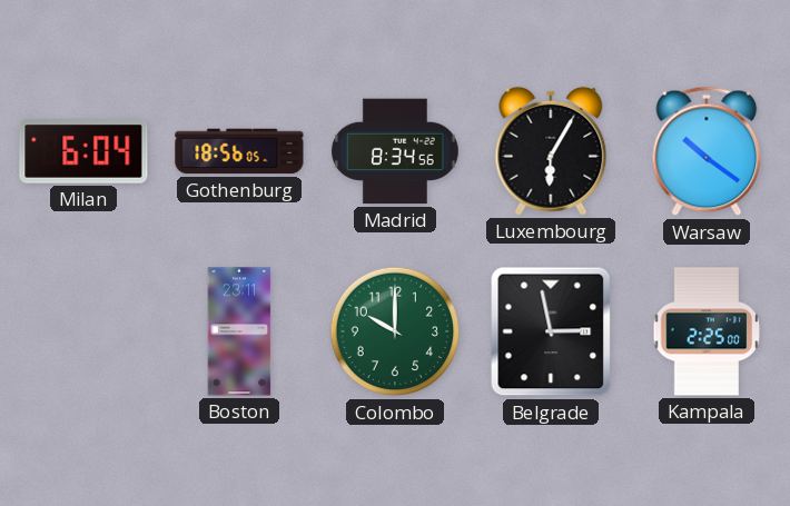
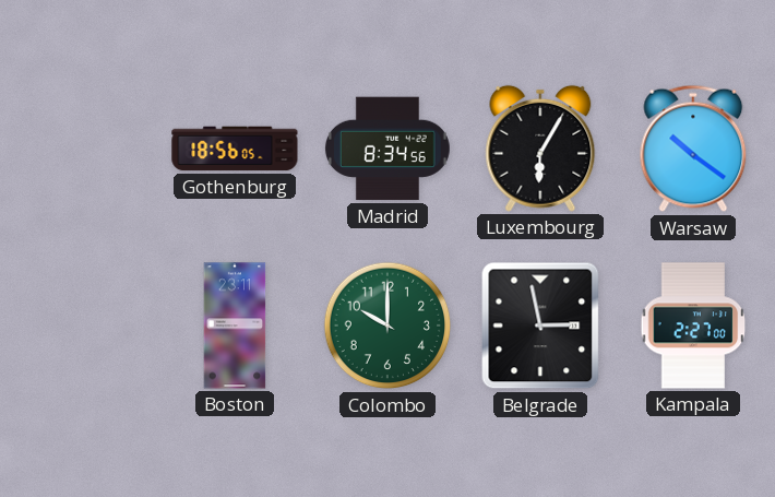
Milan: 6:04 -> none (83, 152)
Kampala: 2:25 -> 2:27 (693, 326)
